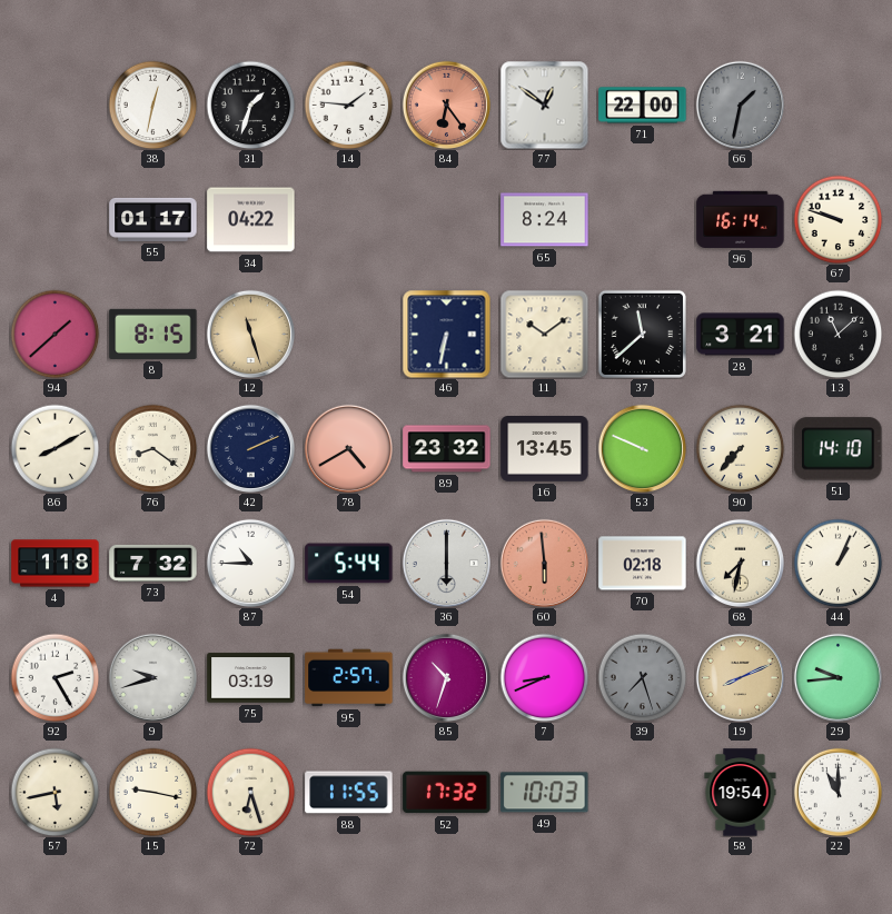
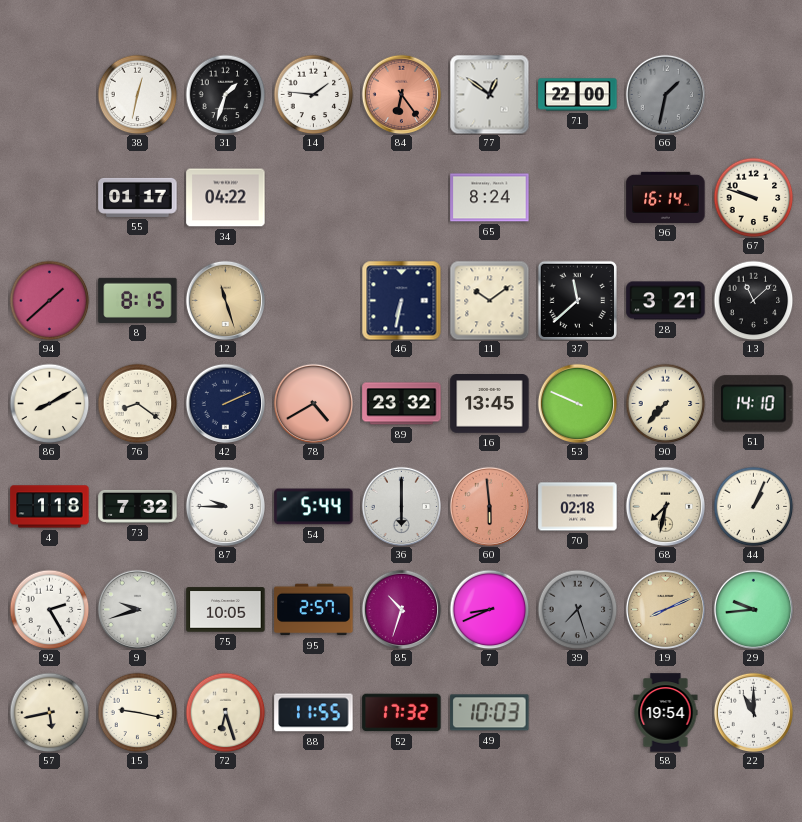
87: 10:45 -> 9:45 (225, 506)
75: 03:19 -> 10:05 (226, 610)
